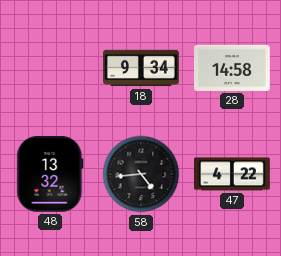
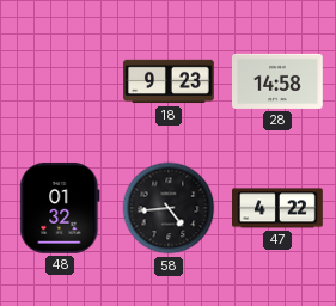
18: 9:34 -> 9:23 (169, 81)
48: 13:32 -> 01:32 (60, 208)
